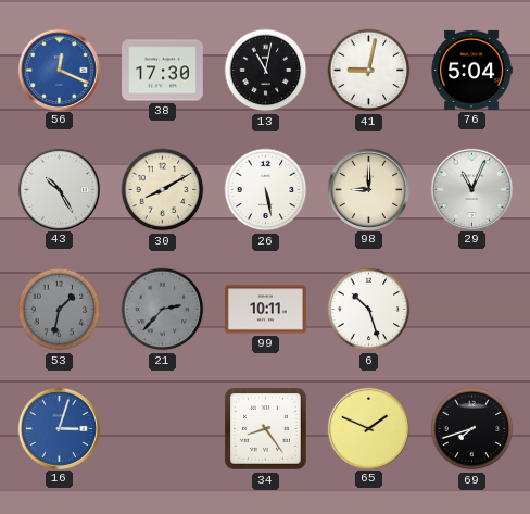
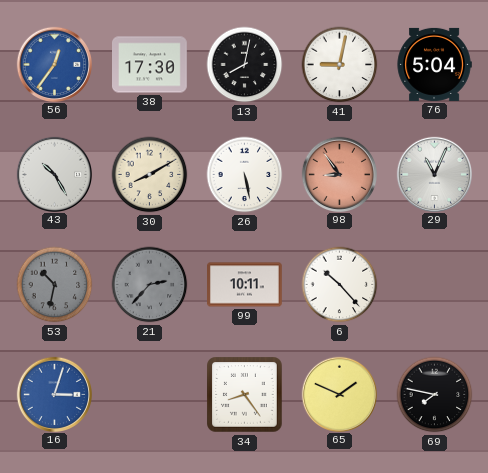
56: 12:19 -> 12:36 (54, 64)
13: 11:02 -> 8:02 (245, 65)
98: 9:00 -> 8:54 (339, 174)
98 dial: cream -> salmon (339, 174)
53: 1:32 -> 10:32 (55, 285)
6: 10:27 -> 10:23 (340, 285)
69: 7:42 -> 7:47 (435, 395)
